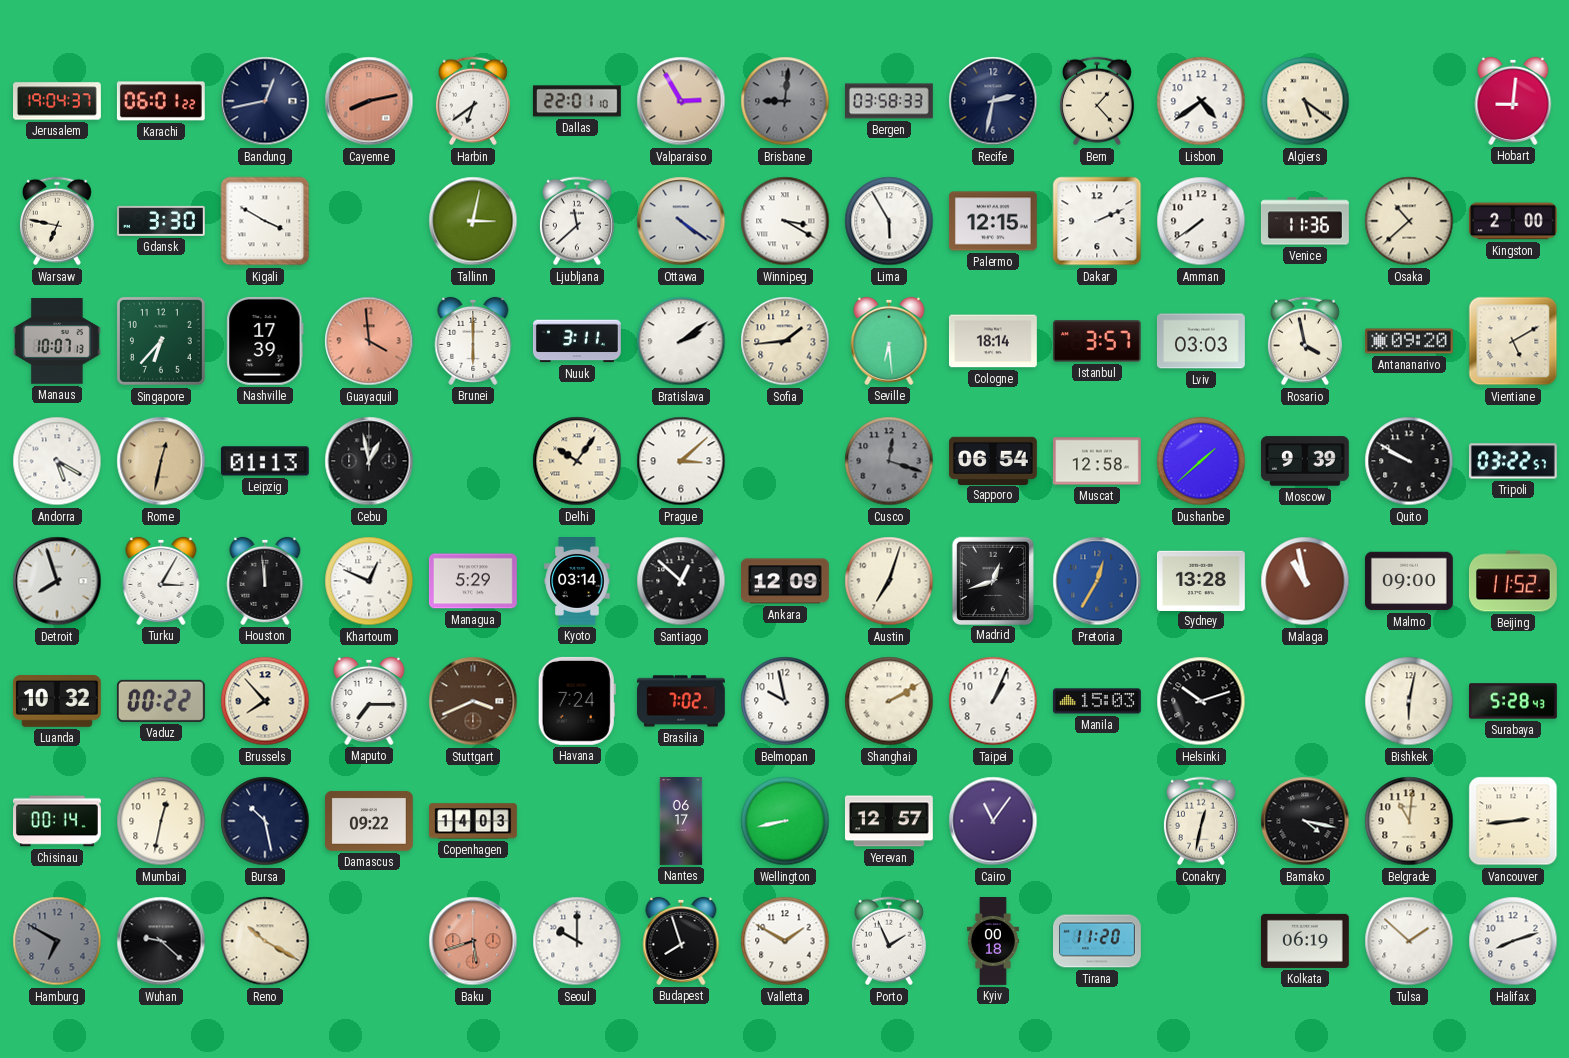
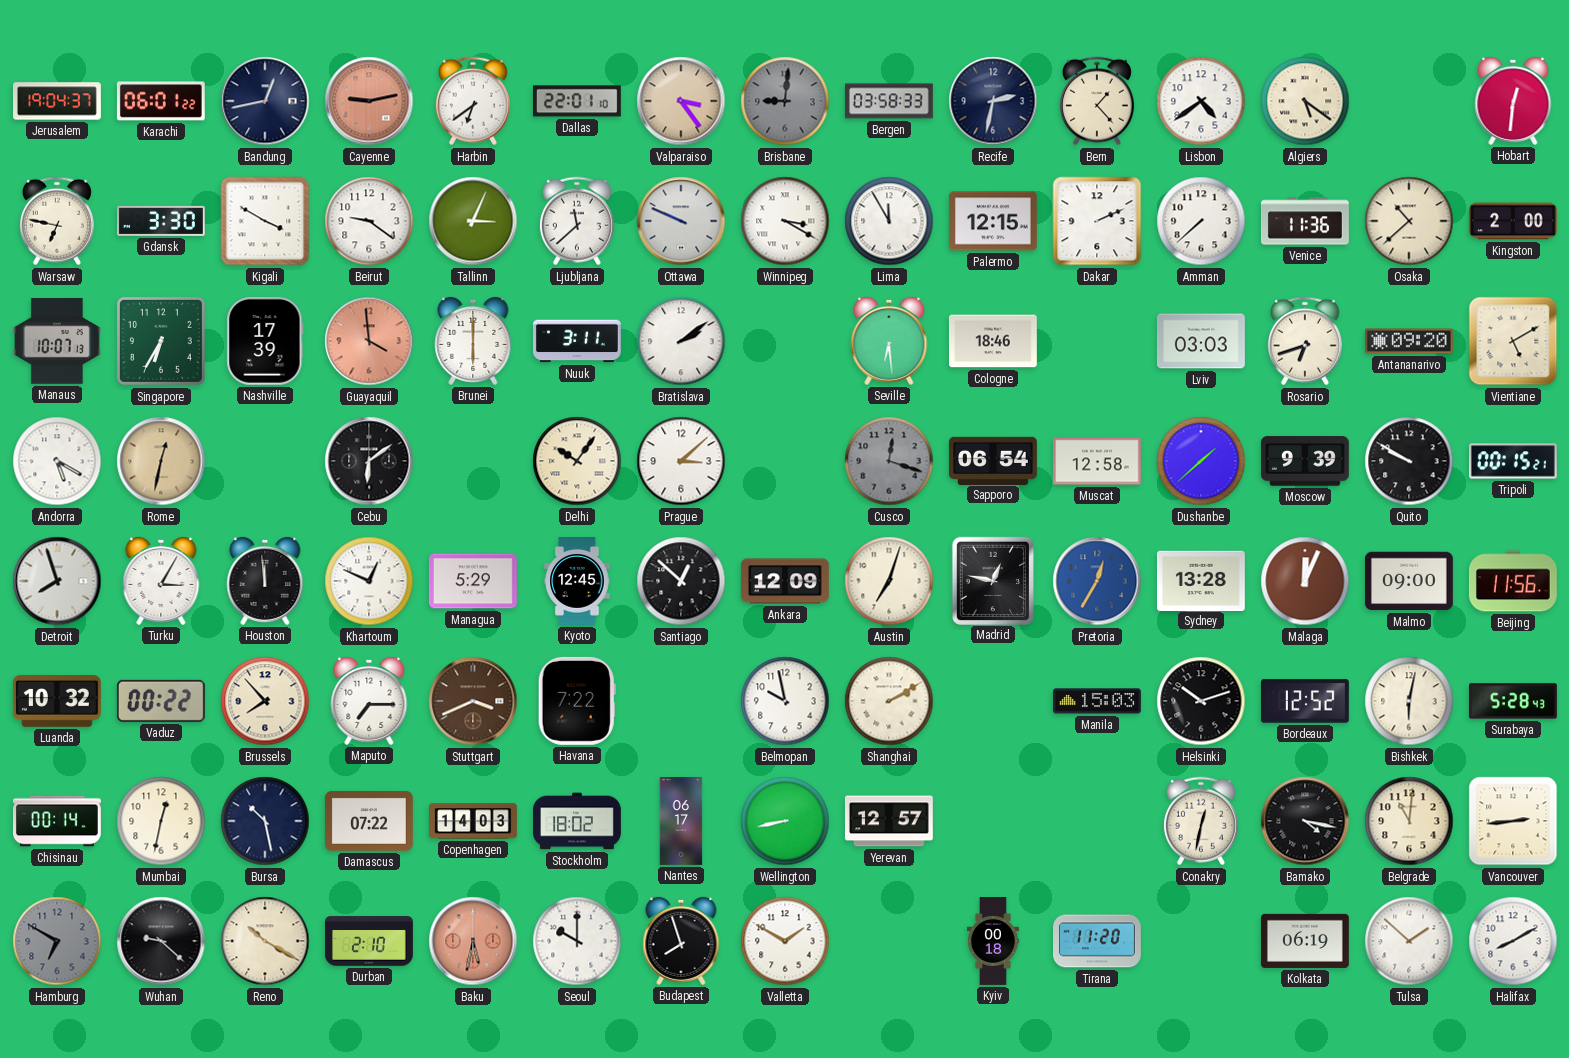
Cayenne: 8:13 -> 9:13 (369, 101)
Valparaiso: 2:55 -> 3:24 (681, 101)
Hobart: 9:01 -> 12:31 (1513, 101)
Beirut: none -> 9:21 (369, 221)
Tallinn: 3:02 -> 3:04 (473, 221)
Ottawa: 4:21 -> 9:49 (681, 221)
Lima: 5:55 -> 11:55 (889, 221)
Amman: 7:39 -> 7:38 (1201, 221)
Singapore: 6:37 -> 6:35 (161, 341)
Sofia: 1:44 -> none (785, 341)
Cologne: 18:14 -> 18:46 (993, 341)
Istanbul: 3:57 -> none (1097, 341)
Rosario: 3:58 -> 6:42 (1305, 341)
Leipzig: 01:13 -> none (265, 461)
Cebu: 12:58 -> 6:09 (369, 461)
Tripoli: 03:22 -> 00:15 (1513, 461)
Kyoto: 03:14 -> 12:45 (577, 582)
Madrid: 12:42 -> 12:47 (993, 580)
Malaga: 10:58 -> 12:04 (1305, 581)
Beijing: 11:52 -> 11:56 (1513, 581)
Havana: 7:24 -> 7:22 (577, 701)
Brasilia: 7:02 -> none (681, 701)
Taipei: 1:04 -> none (993, 701)
Bordeaux: none -> 12:52 (1305, 701)
Damascus: 09:22 -> 07:22 (369, 821)
Stockholm: none -> 18:02 (578, 821)
Cairo: 11:06 -> none (993, 821)
Durban: none -> 2:10 (370, 941)
Baku: 5:42 -> 5:32 (473, 941)
Porto: 1:56 -> none (889, 941)
Halifax: 8:12 -> 8:10 (1513, 941)
